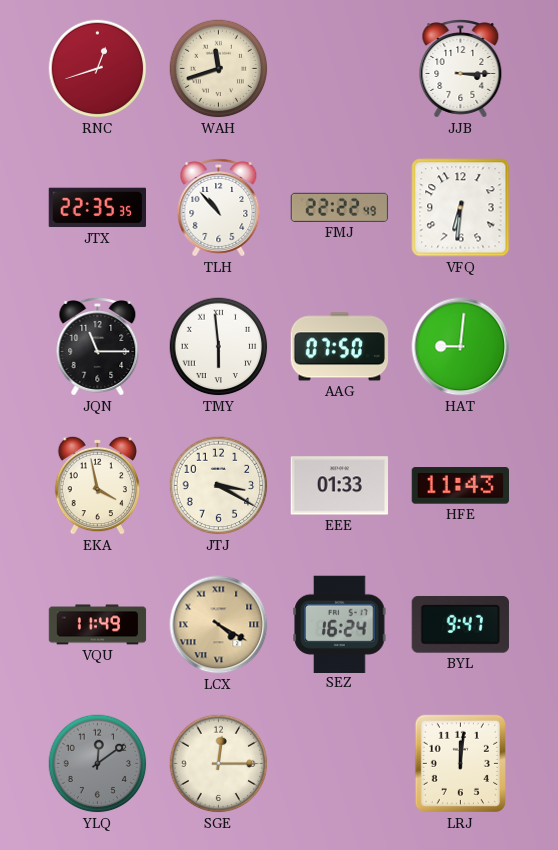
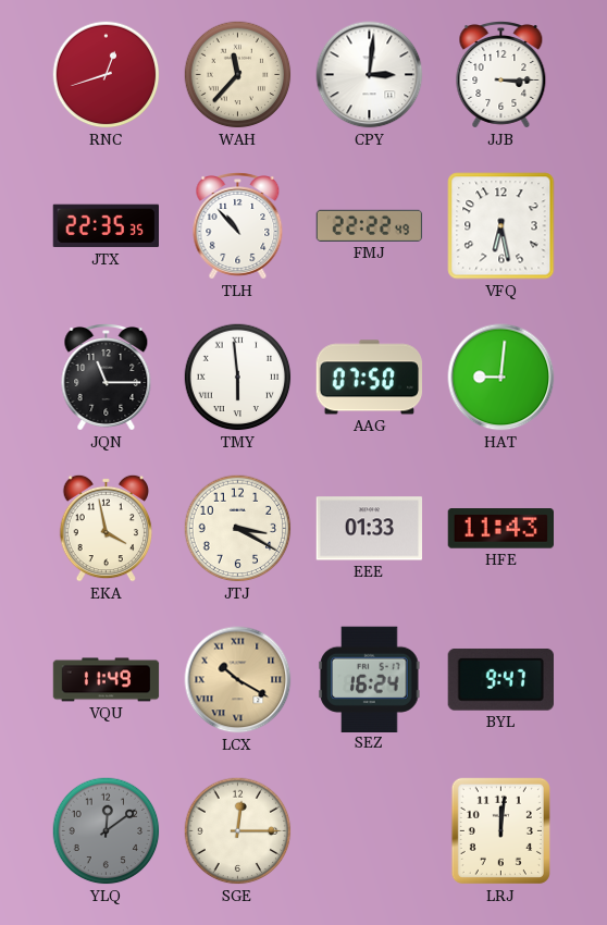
WAH: 11:42 -> 11:37 (238, 75)
CPY: none -> 3:01 (370, 75)
VFQ: 6:31 -> 6:28 (501, 226)
LCX: 4:20 -> 10:20 (238, 680)
